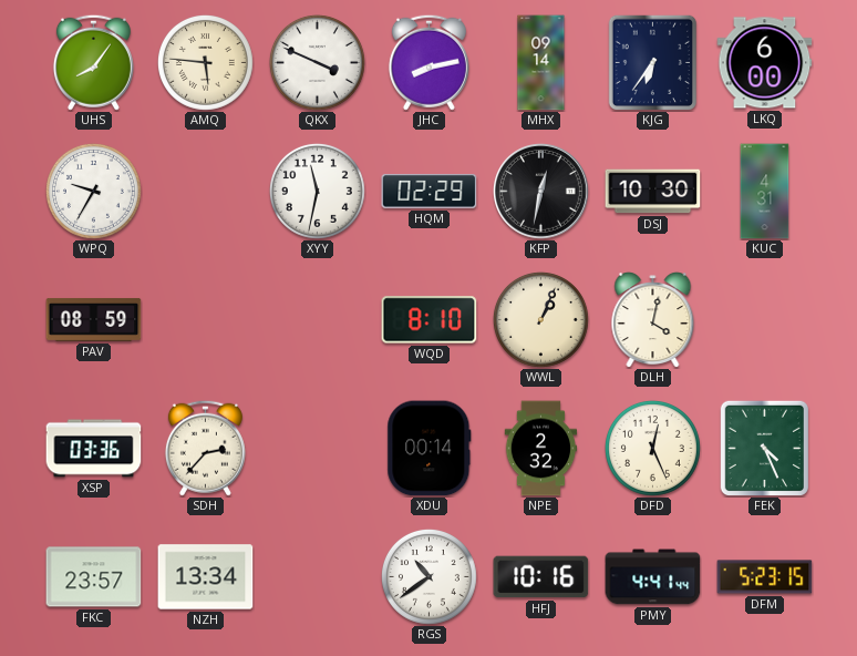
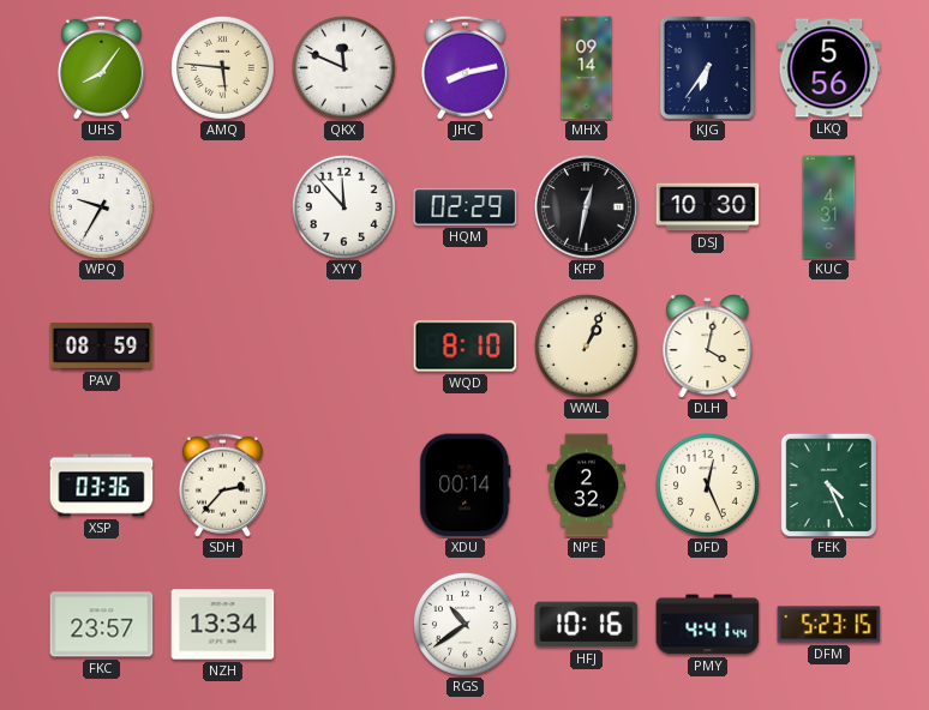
QKX: 3:49 -> 11:49 (343, 67)
LKQ: 6:00 -> 5:56 (829, 68)
XYY: 11:32 -> 11:53 (343, 206)
